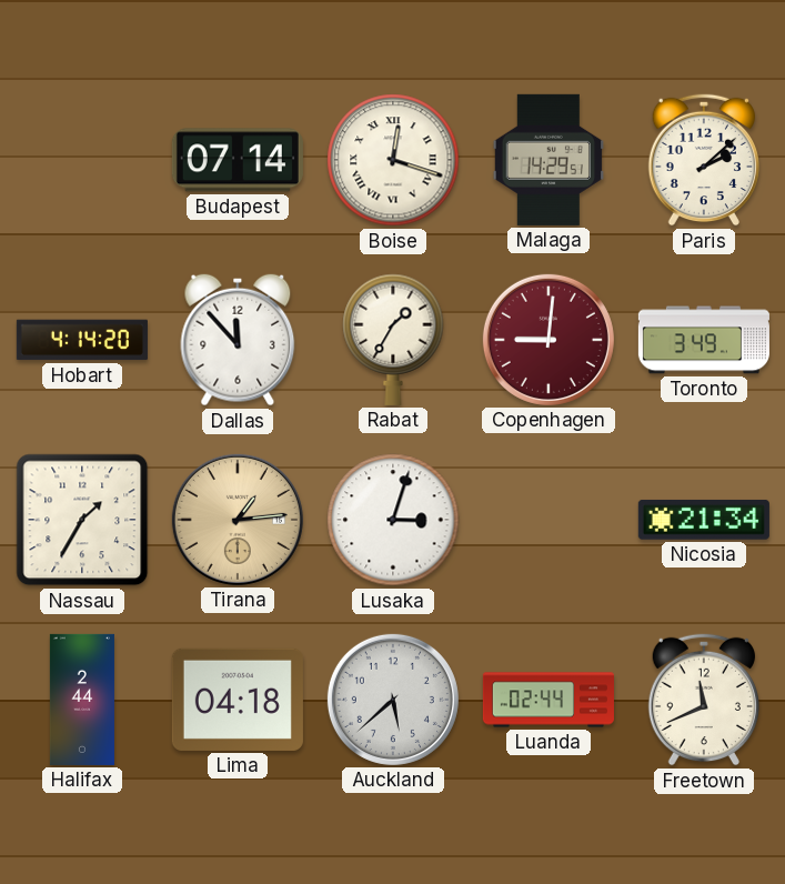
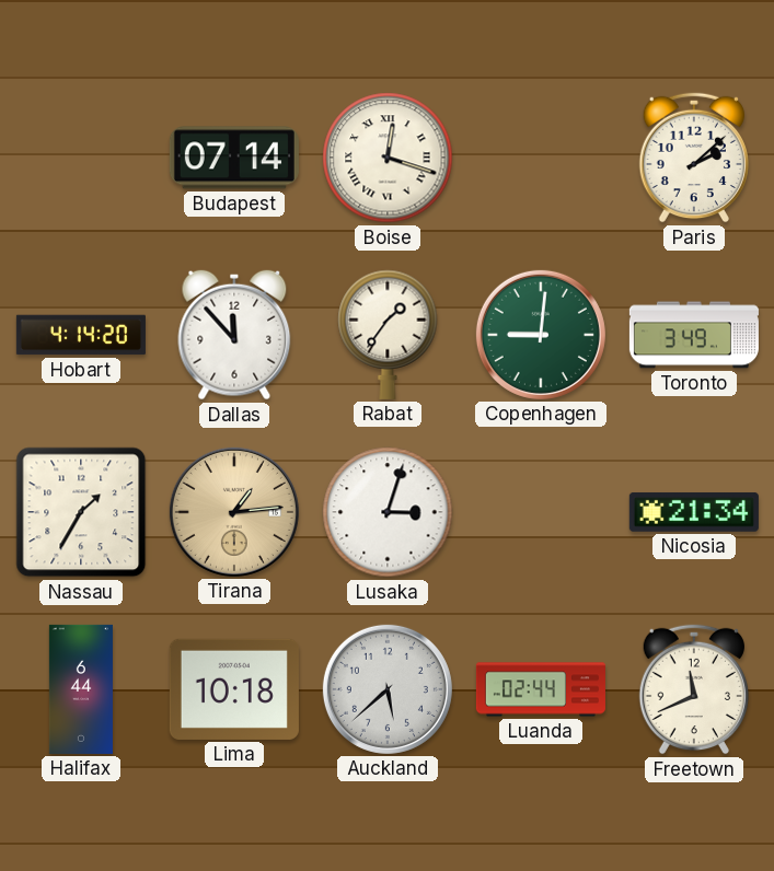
Malaga: 14:29 -> none (547, 160)
Rabat: 1:35 -> 1:36 (388, 335)
Copenhagen dial: burgundy -> green (541, 335)
Halifax: 2:44 -> 6:44 (81, 689)
Lima: 04:18 -> 10:18 (234, 689)
